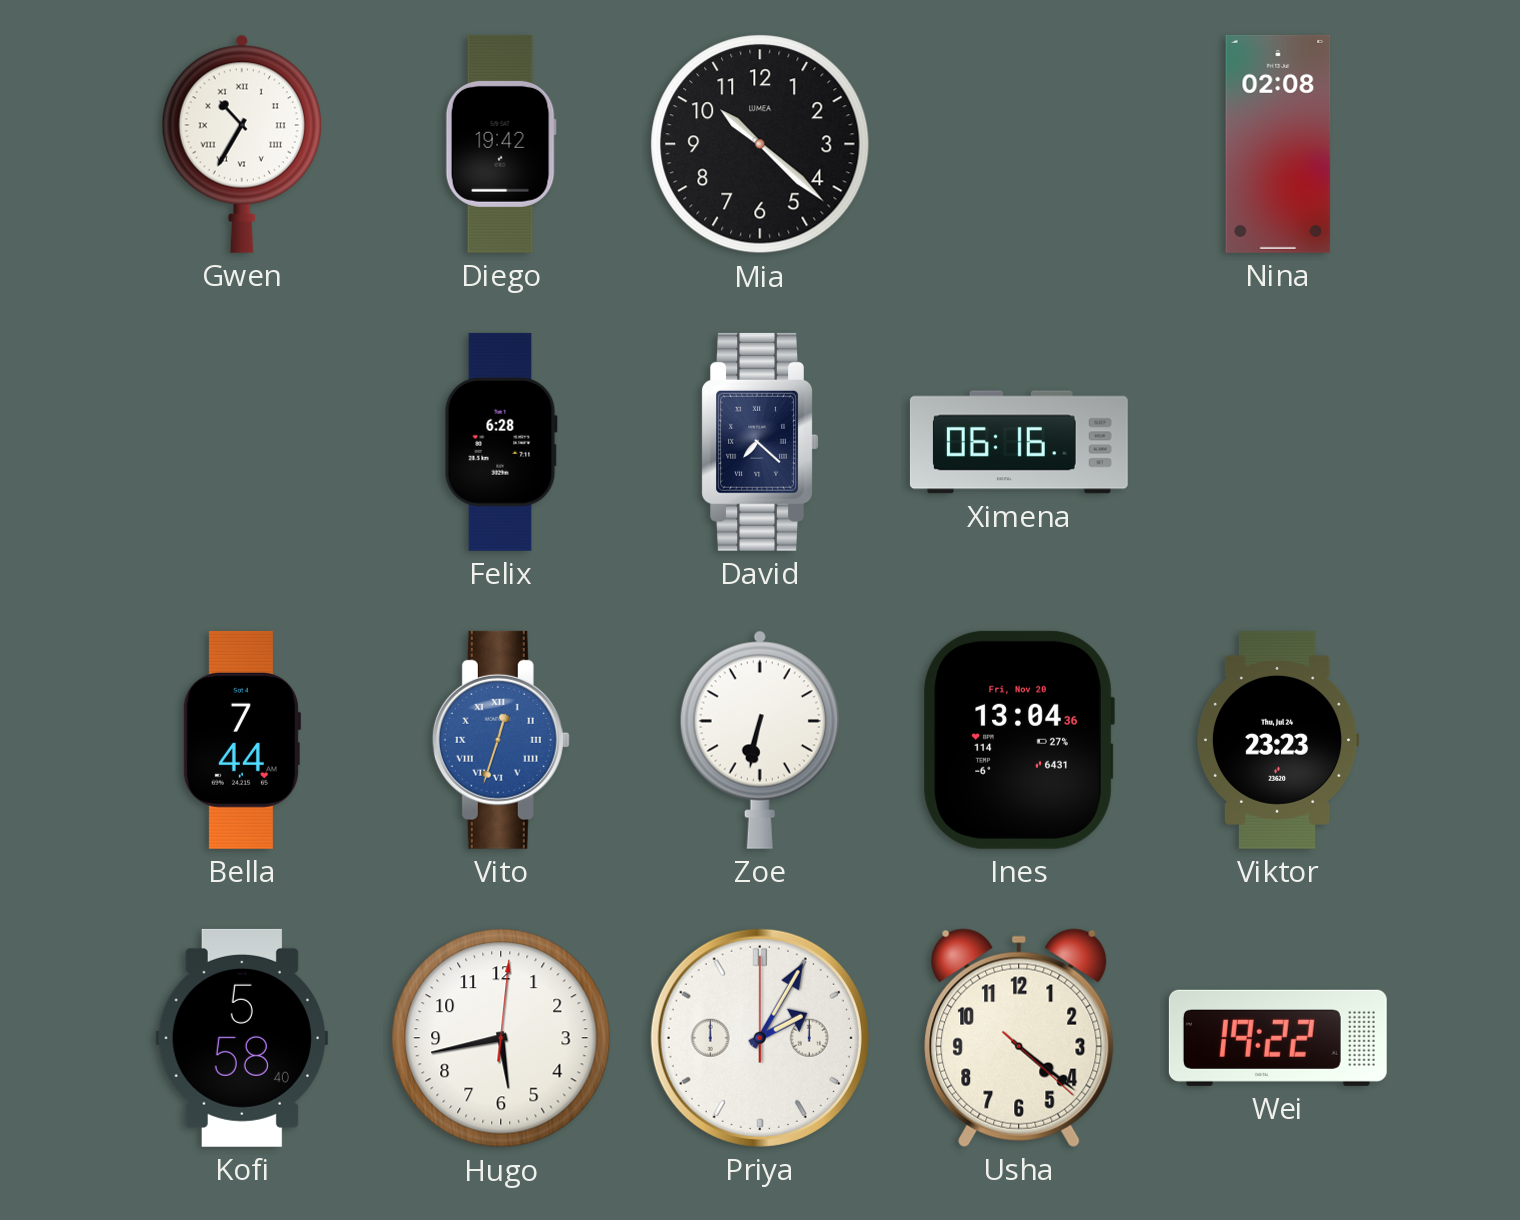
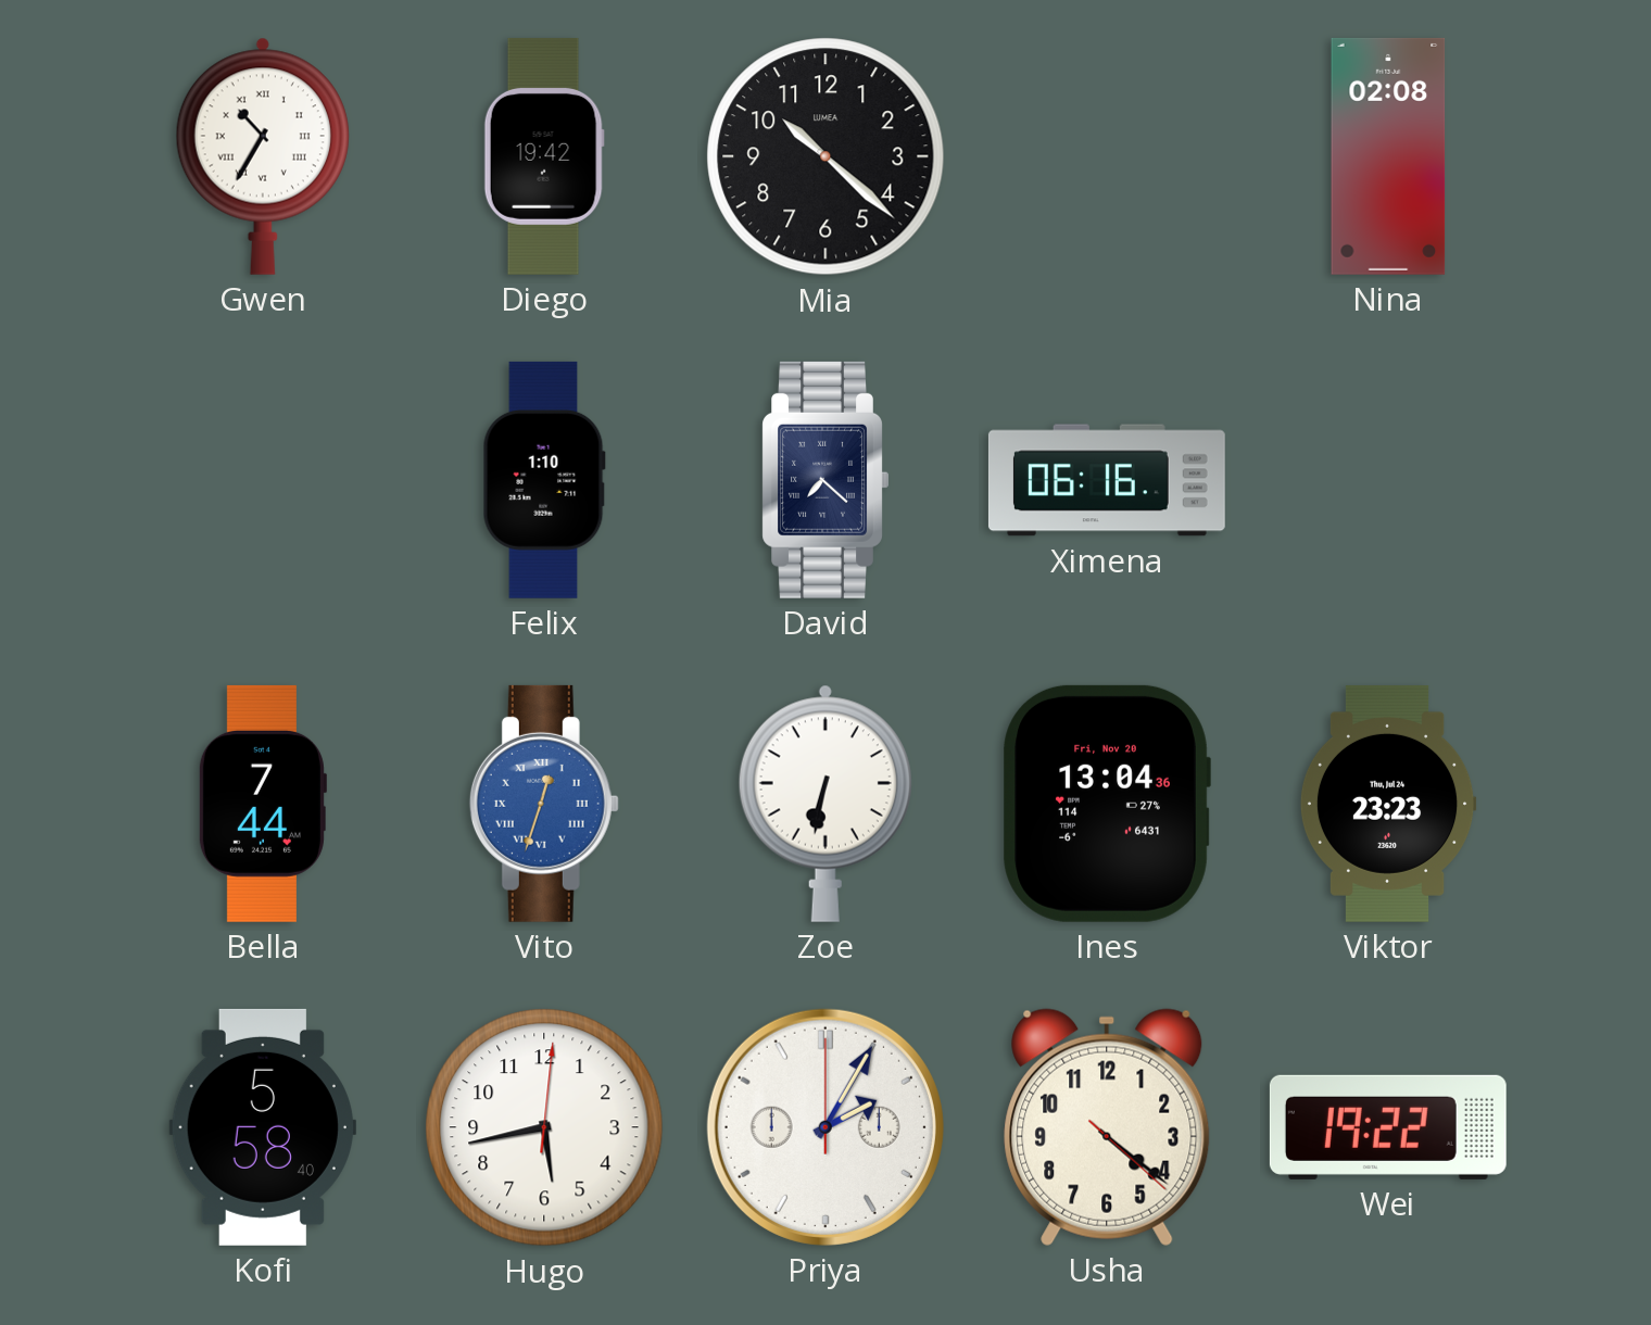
Felix: 6:28 -> 1:10 (544, 480)
